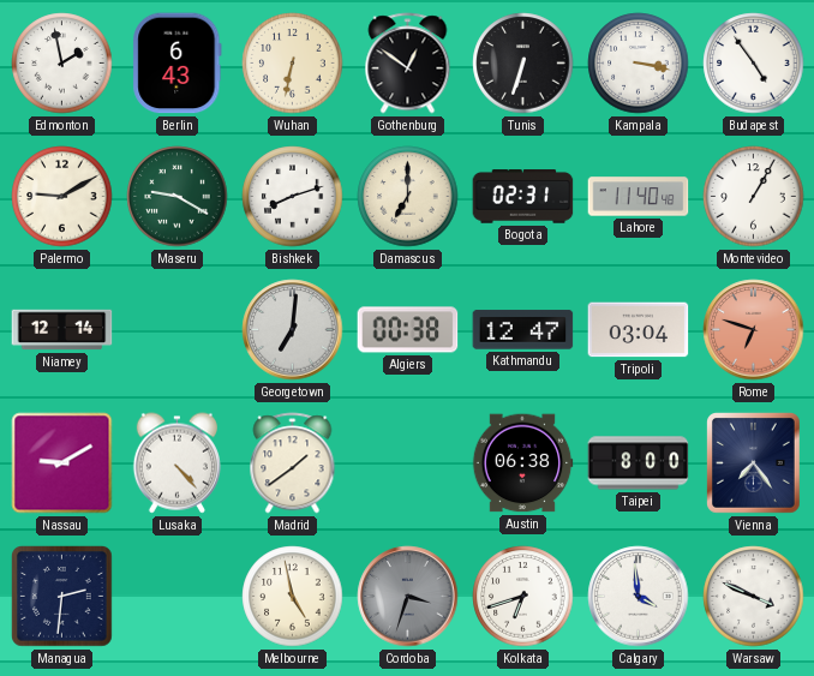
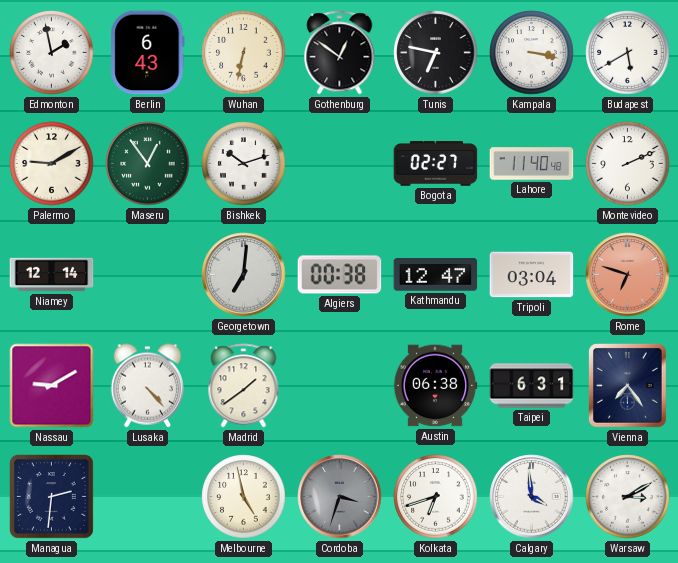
Tunis: 6:33 -> 6:47 (436, 53)
Budapest: 4:54 -> 5:40 (628, 53)
Maseru: 9:20 -> 12:54 (148, 164)
Bishkek: 8:12 -> 10:12 (244, 164)
Damascus: 7:00 -> none (408, 197)
Bogota: 02:31 -> 02:27 (436, 164)
Montevideo: 1:05 -> 2:11 (628, 164)
Taipei: 8:00 -> 6:31 (532, 386)
Warsaw: 3:49 -> 3:10 (628, 497)
